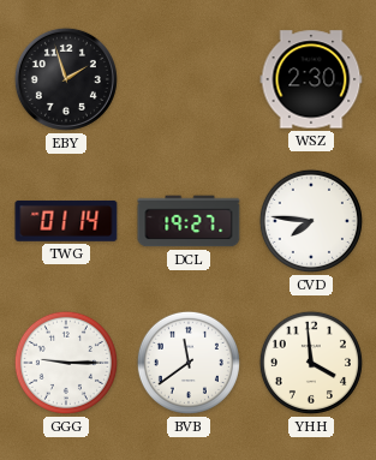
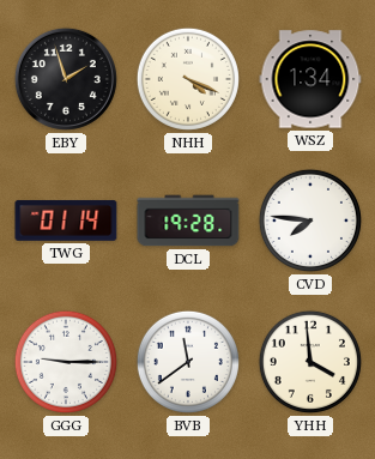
NHH: none -> 4:19 (188, 79)
WSZ: 2:30 -> 1:34 (310, 79)
DCL: 19:27 -> 19:28 (188, 221)
